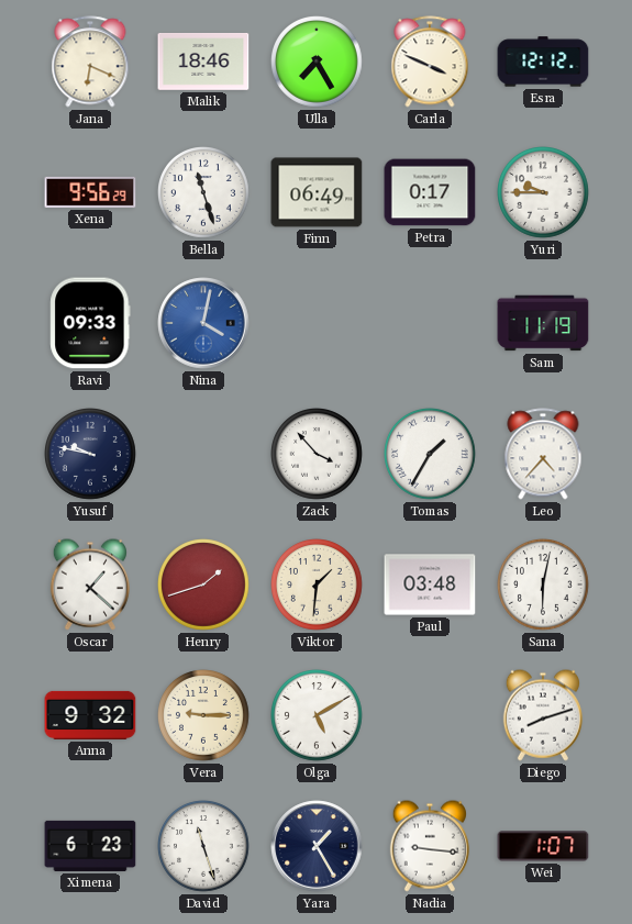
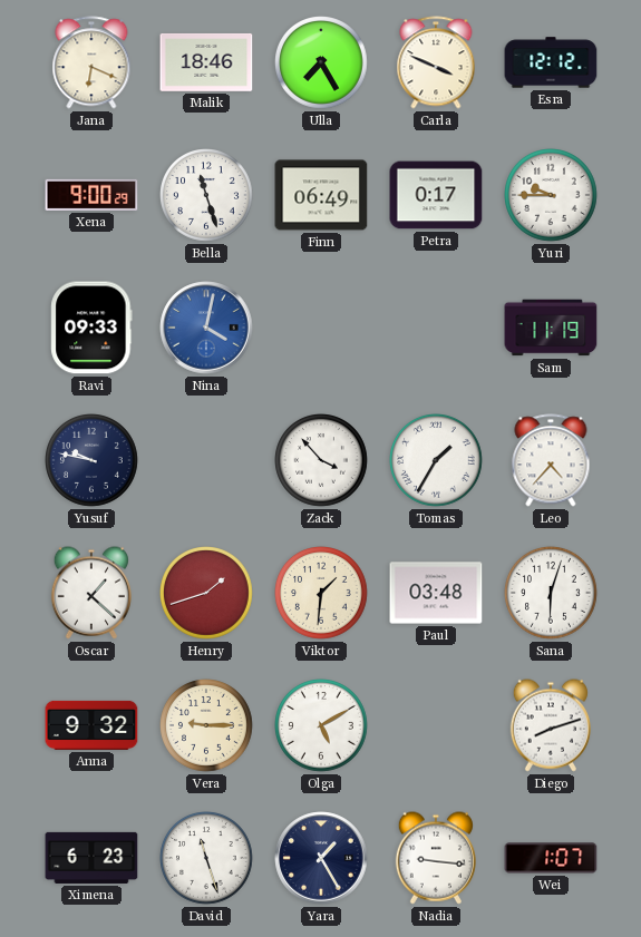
Xena: 9:56 -> 9:00 (91, 195)
Sana: 6:02 -> 6:03 (552, 594)
